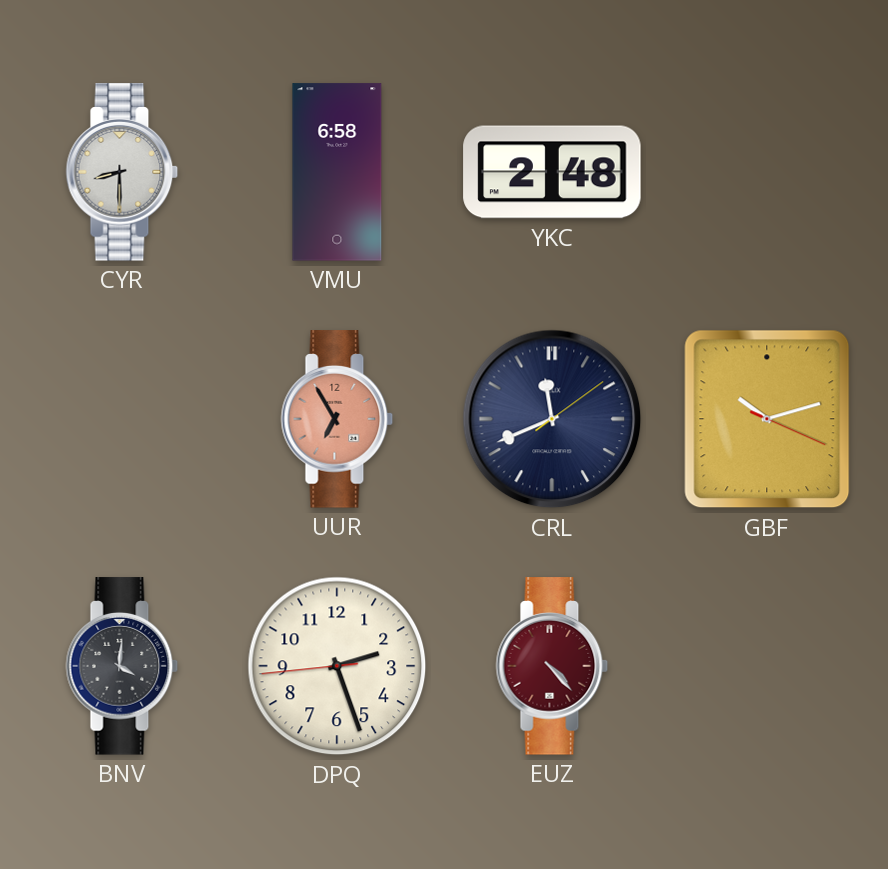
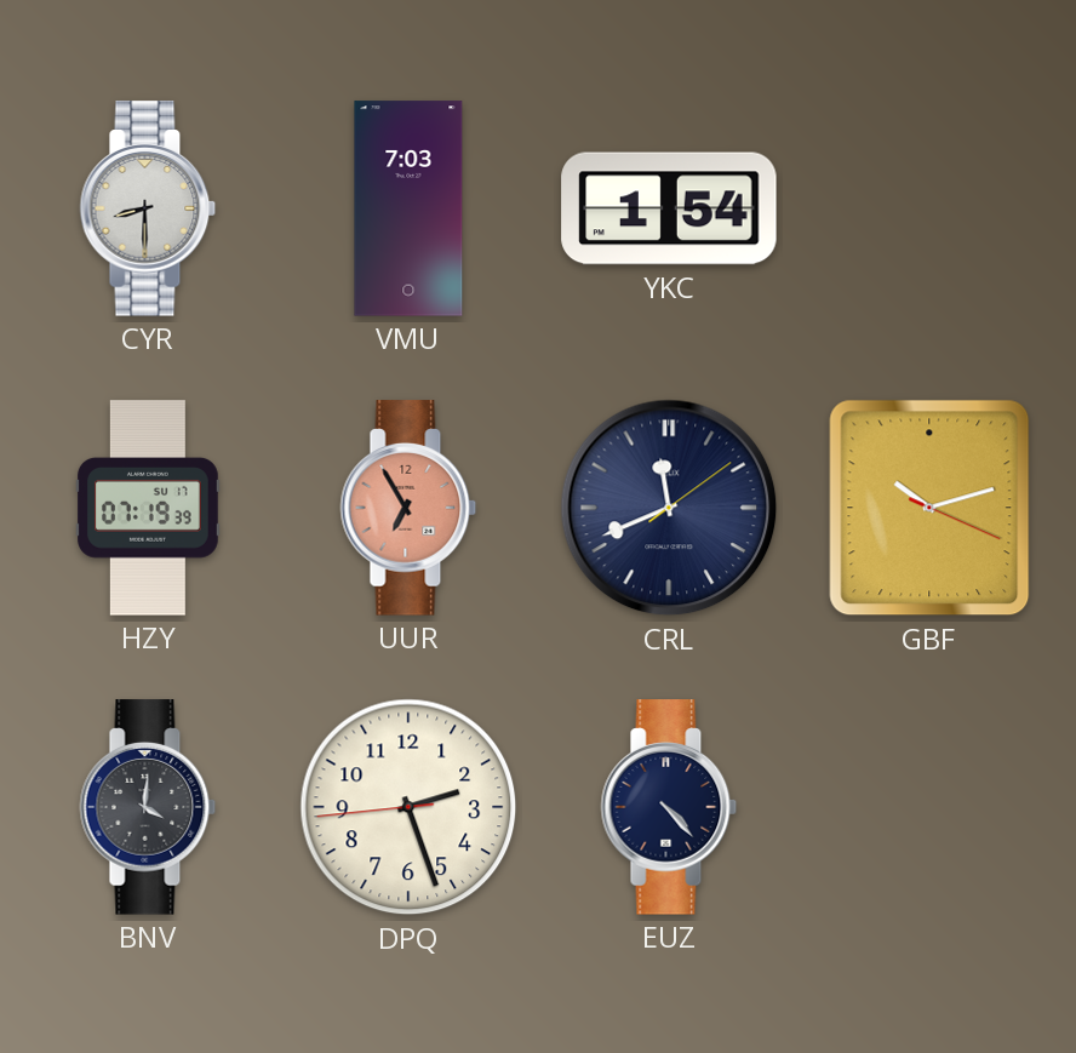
VMU: 6:58 -> 7:03 (408, 208)
YKC: 2:48 -> 1:54 (669, 208)
HZY: none -> 07:19 (149, 508)
EUZ dial: burgundy -> navy (669, 807)
